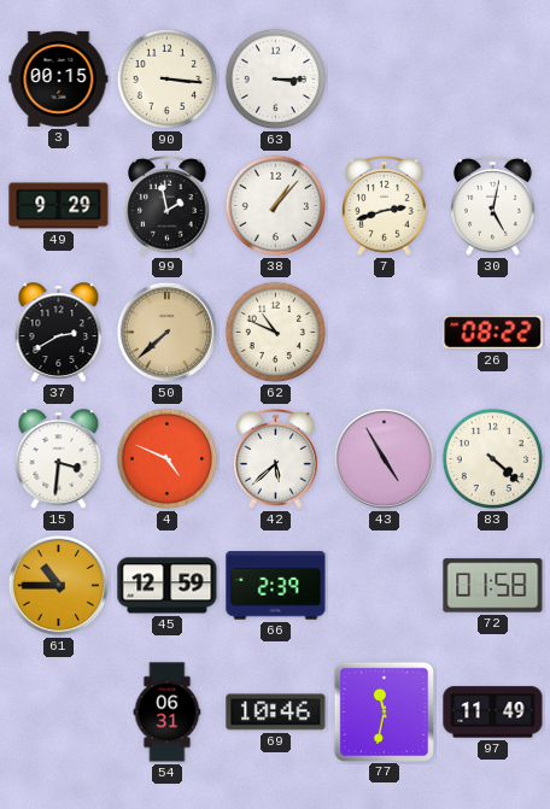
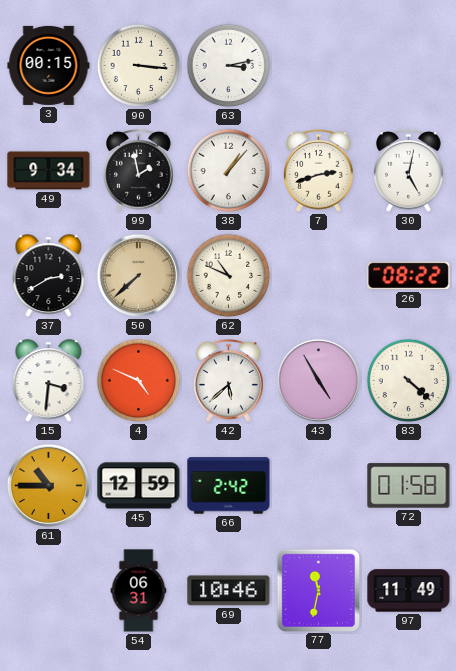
63: 3:15 -> 3:13 (229, 66)
49: 9:29 -> 9:34 (49, 171)
66: 2:39 -> 2:42 (229, 486)
